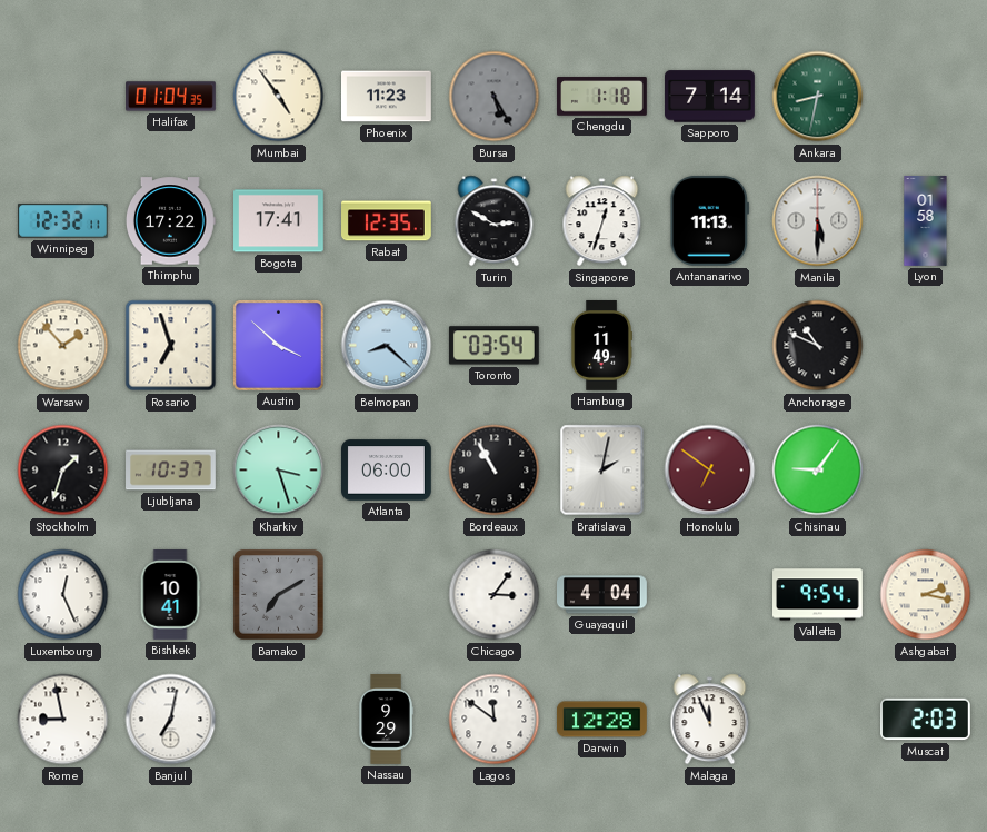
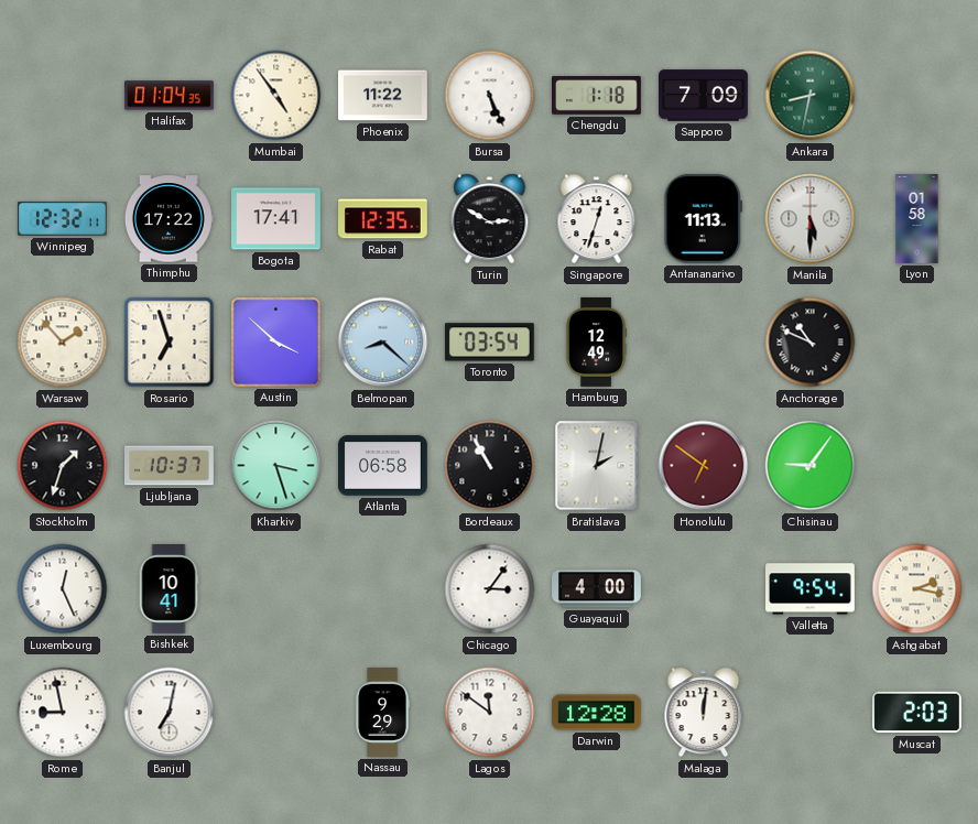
Phoenix: 11:23 -> 11:22 (383, 96)
Bursa: 5:25 -> 5:26 (490, 96)
Bursa dial: grey -> white (490, 96)
Sapporo: 7:14 -> 7:09 (704, 96)
Hamburg: 11:49 -> 12:49 (596, 343)
Atlanta: 06:00 -> 06:58 (383, 466)
Bamako: 7:10 -> none (279, 595)
Guayaquil: 4:04 -> 4:00 (597, 589)
Malaga: 11:56 -> 12:01 (704, 713)
